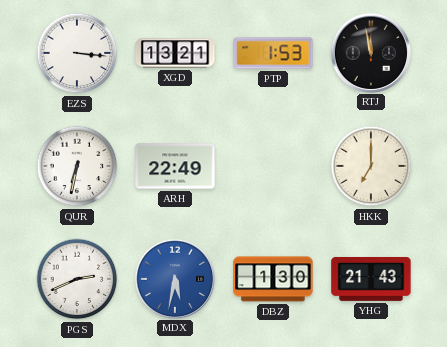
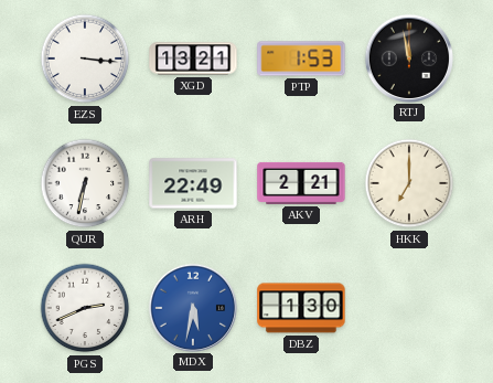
AKV: none -> 2:21 (301, 183)
YHG: 21:43 -> none (371, 279)
